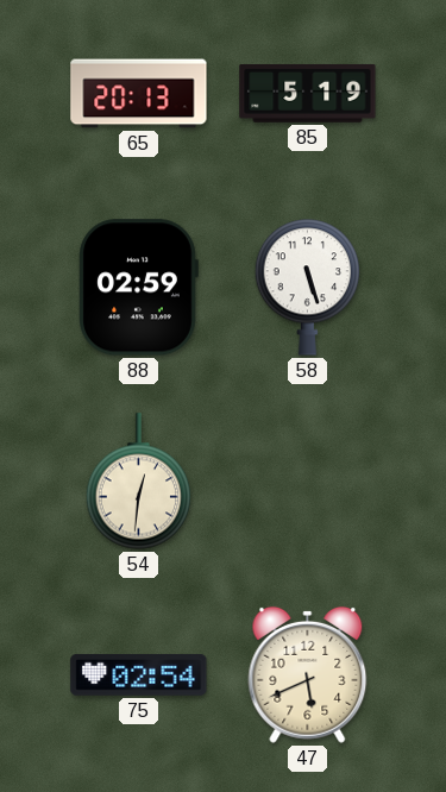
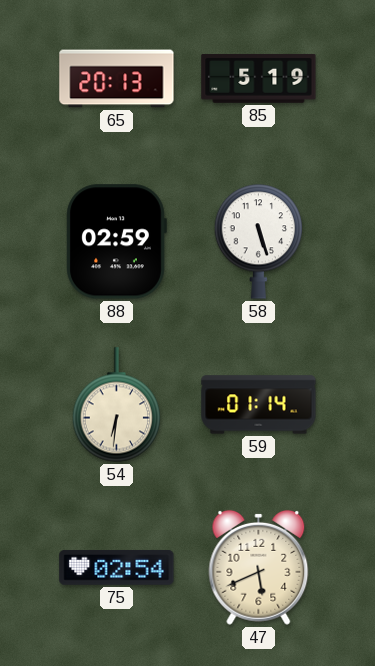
54: 12:31 -> 6:31 (117, 405)
59: none -> 01:14 (259, 405)
